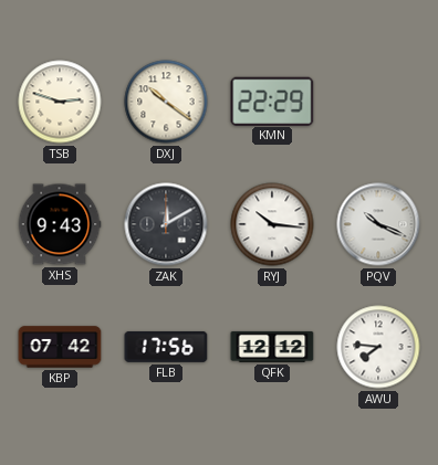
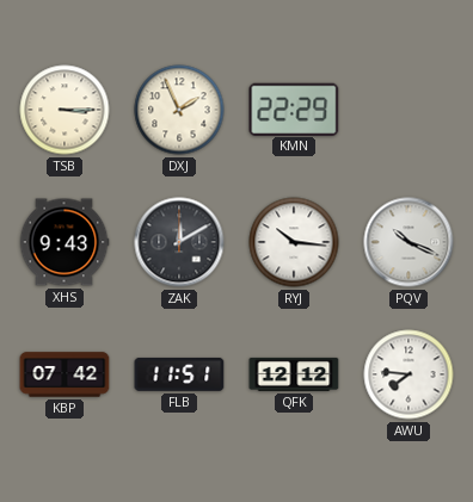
TSB: 2:48 -> 3:15 (64, 110)
DXJ: 10:21 -> 1:56 (179, 110)
FLB: 17:56 -> 11:51 (179, 374)
